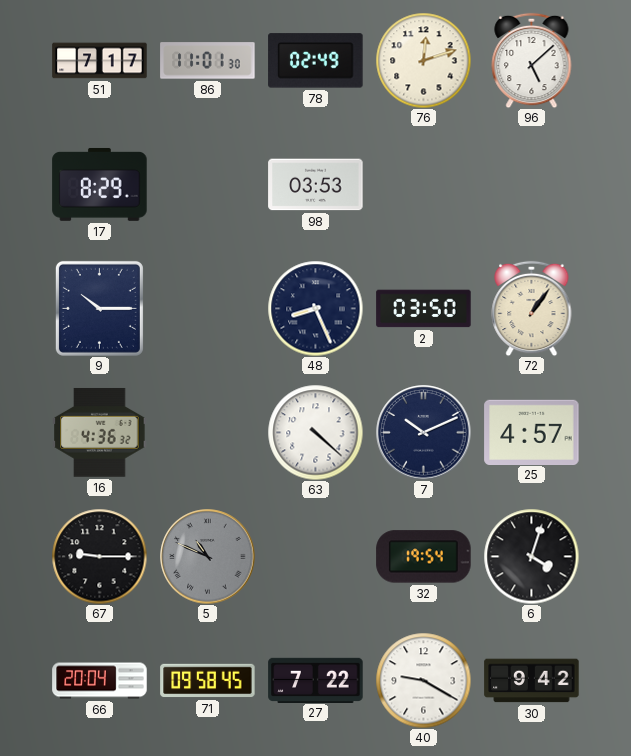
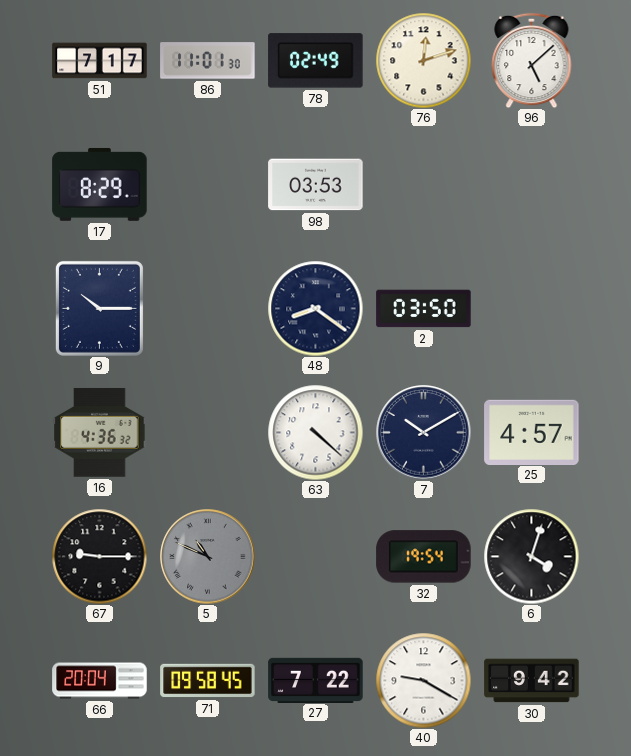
48: 8:26 -> 8:21 (315, 308)
72: 1:06 -> none (532, 308)
7: 10:11 -> 10:10 (424, 433)
